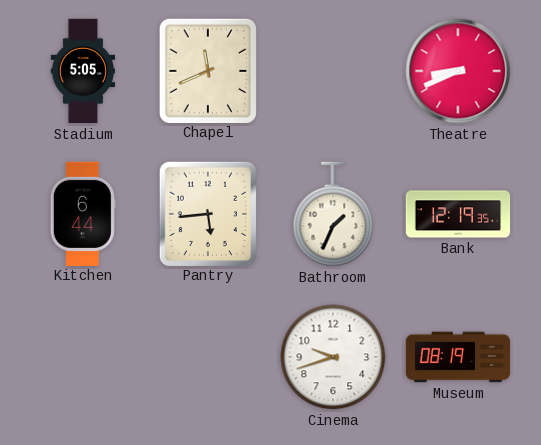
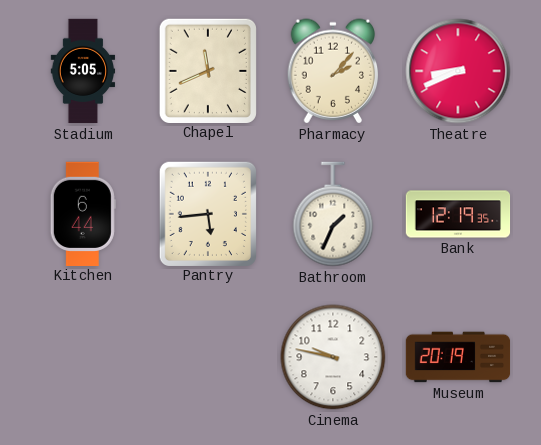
Pharmacy: none -> 2:07 (333, 71)
Cinema: 9:42 -> 9:47 (333, 357)
Museum: 08:19 -> 20:19 (458, 357)
